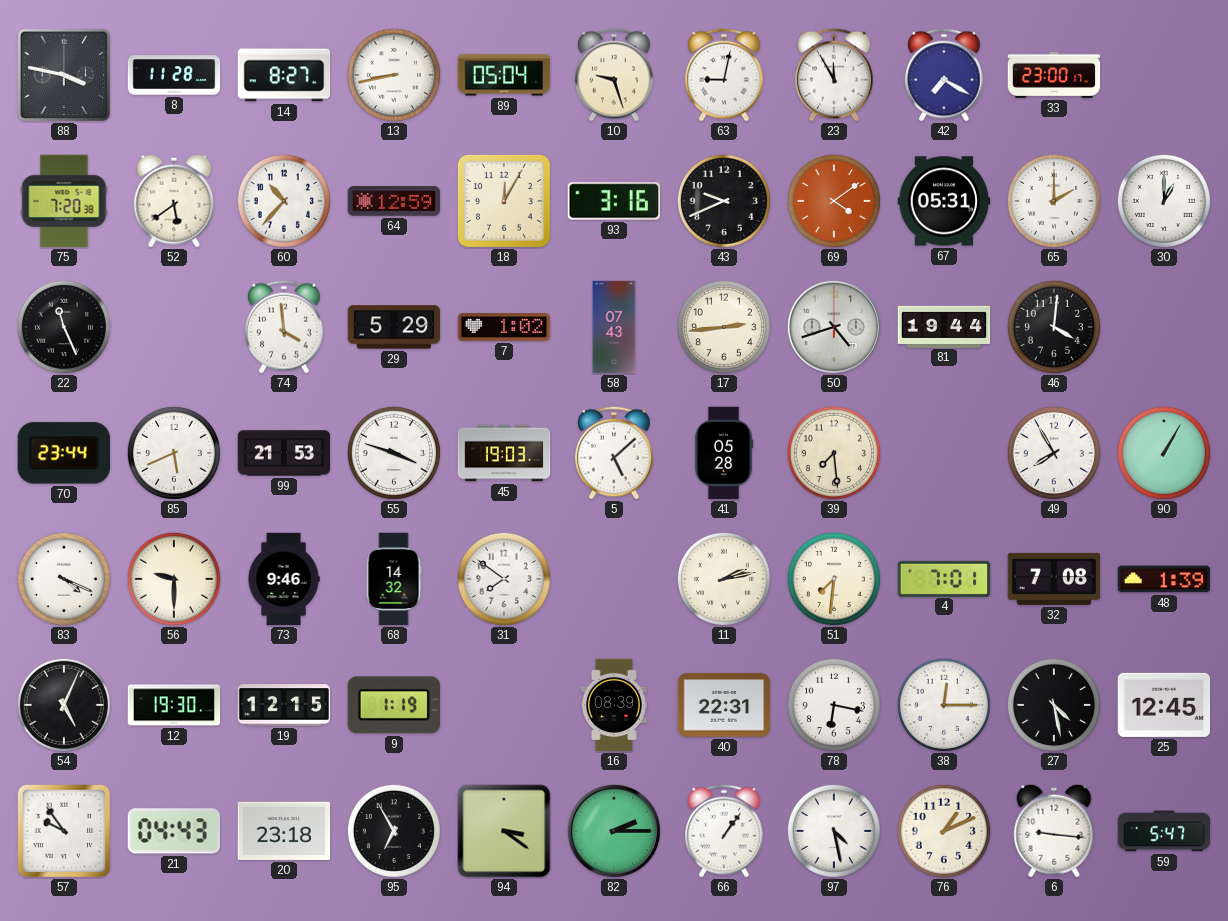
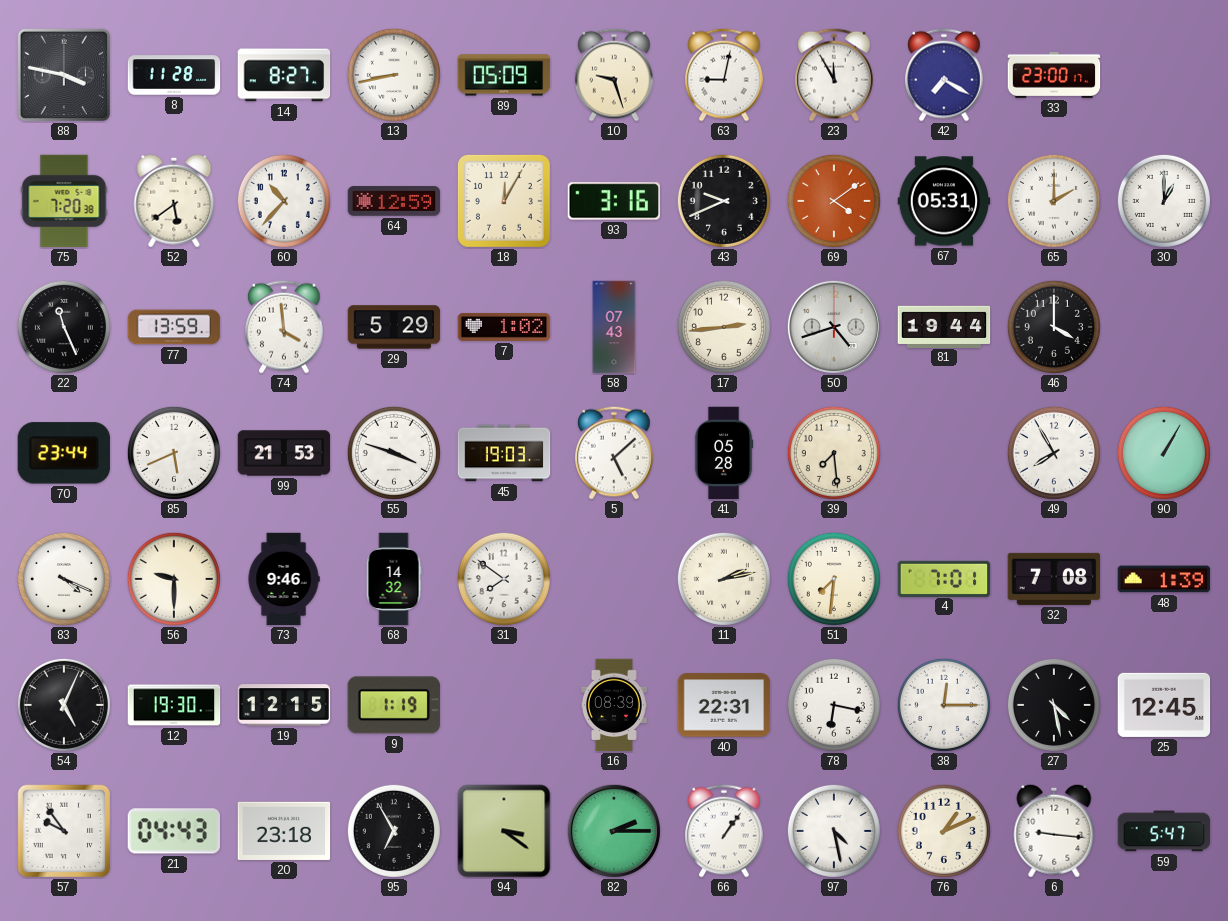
89: 05:04 -> 05:09 (504, 75)
77: none -> 13:59 (174, 327)
46: 4:01 -> 4:00 (1054, 327)
